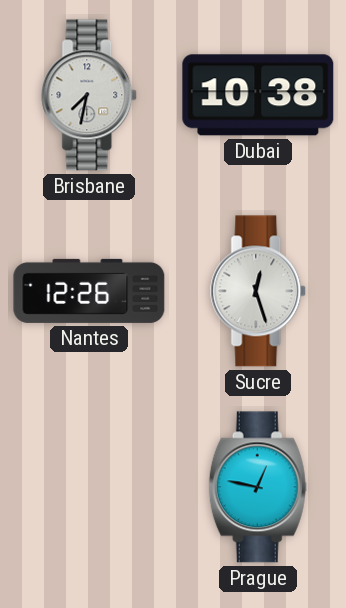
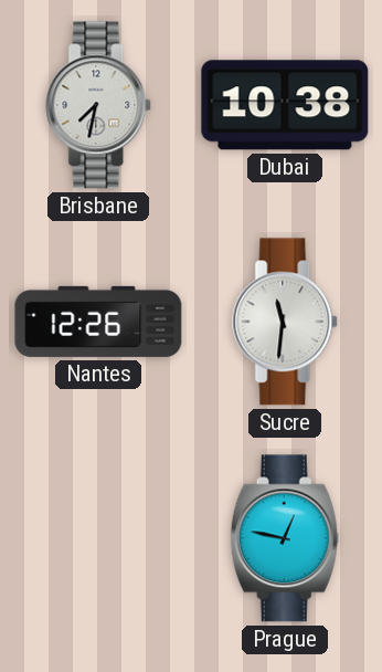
Sucre: 12:27 -> 11:31 (286, 322)
